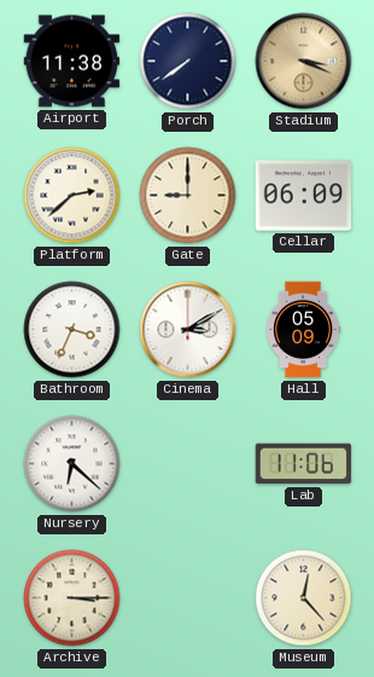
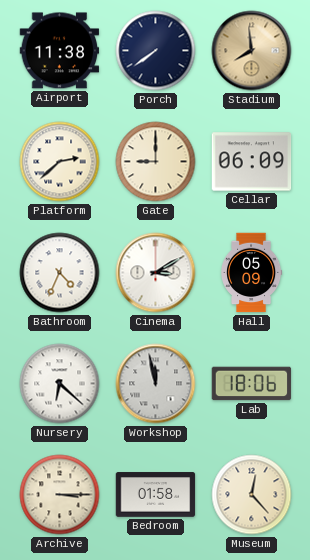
Stadium: 3:19 -> 7:59 (252, 51)
Bathroom: 3:34 -> 4:34 (60, 273)
Workshop: none -> 11:58 (156, 384)
Lab: 11:06 -> 18:06 (252, 384)
Bedroom: none -> 01:58 (156, 495)
